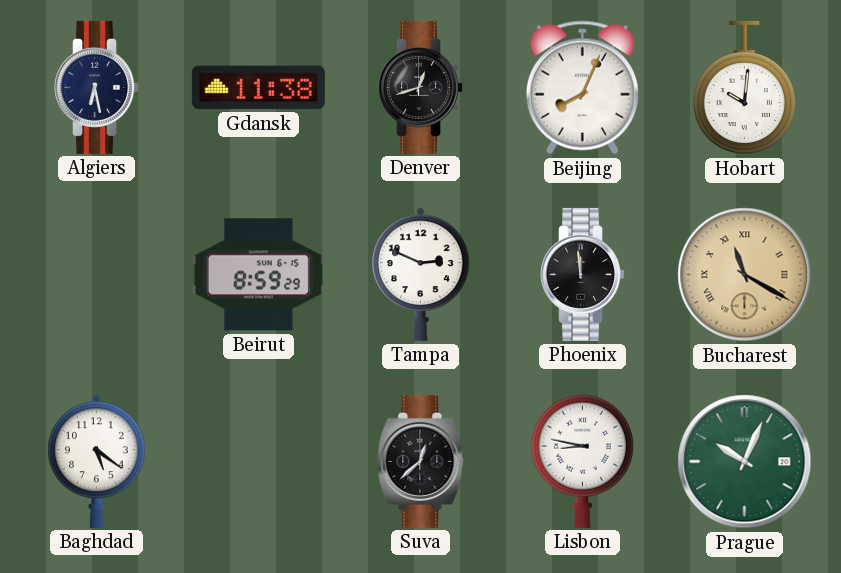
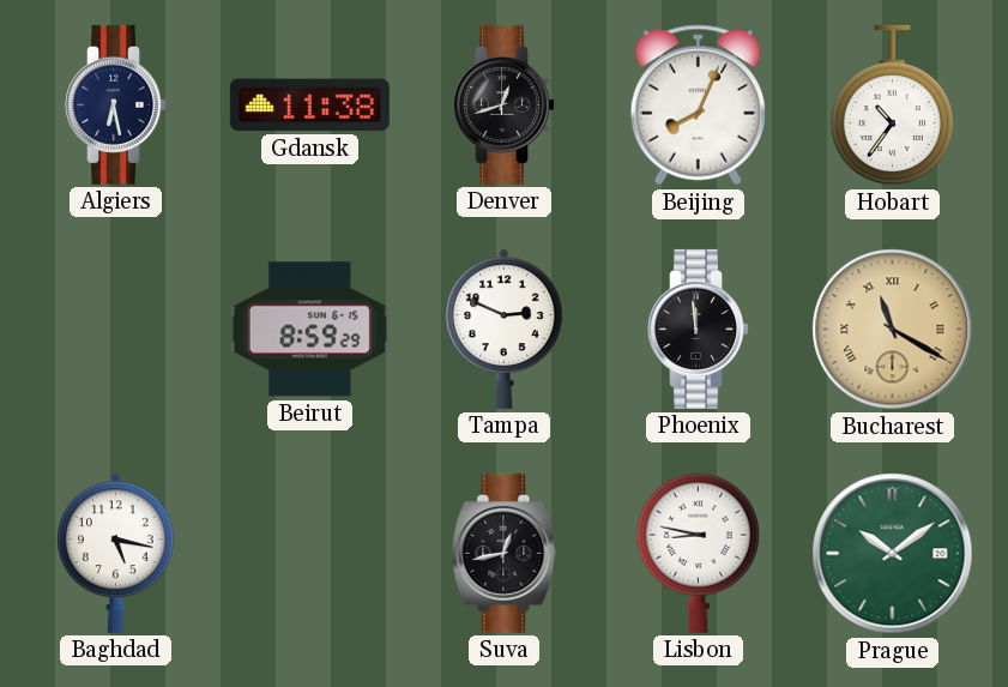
Hobart: 10:01 -> 10:36 (892, 106)
Baghdad: 5:21 -> 5:17 (116, 553)
Suva: 12:38 -> 12:43 (505, 553)
Prague: 10:04 -> 10:09 (893, 554)
